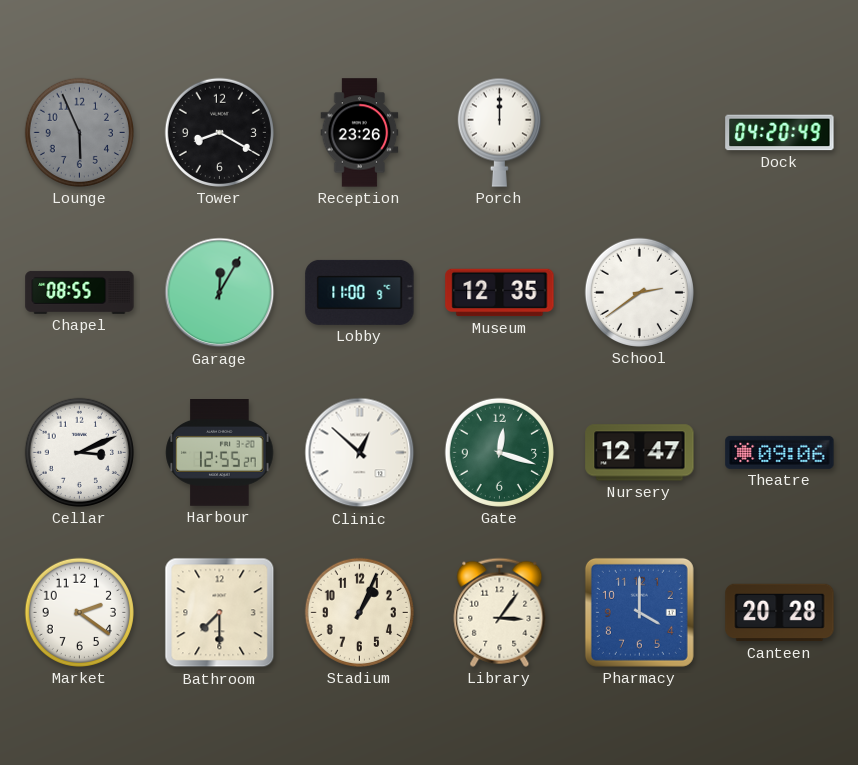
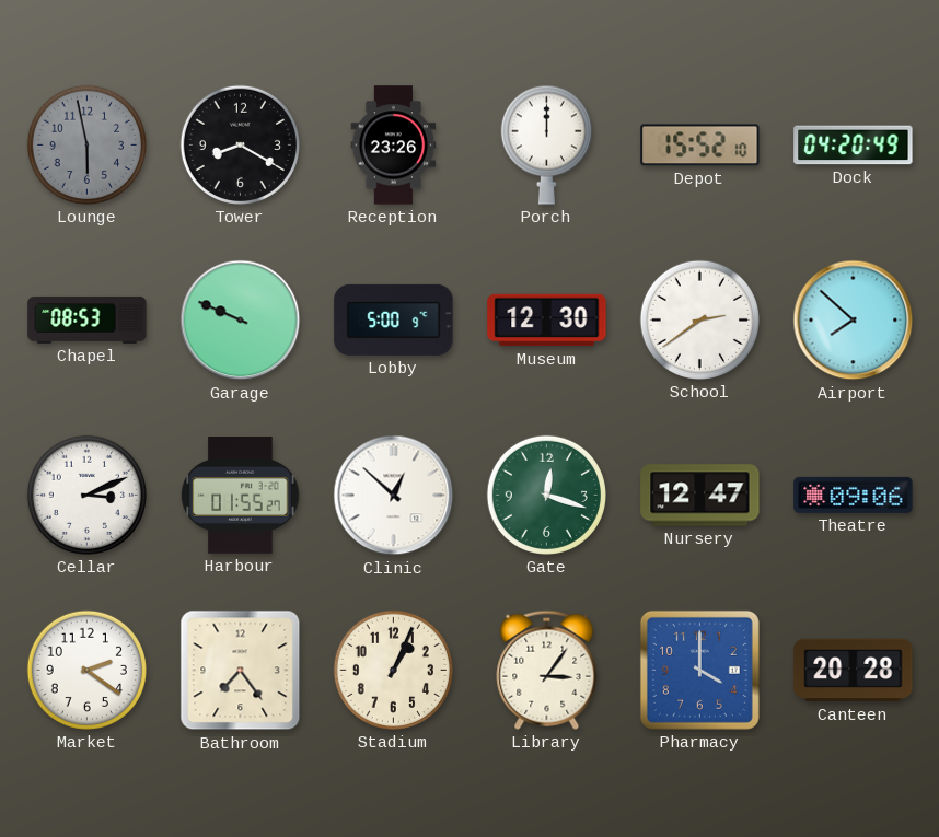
Lounge: 5:56 -> 5:58 (86, 144)
Depot: none -> 15:52 (700, 146)
Chapel: 08:55 -> 08:53 (88, 319)
Garage: 12:05 -> 9:49 (241, 321)
Lobby: 11:00 -> 5:00 (394, 319)
Museum: 12:35 -> 12:30 (547, 321)
Airport: none -> 7:52 (854, 321)
Harbour: 12:55 -> 01:55 (241, 496)
Bathroom: 7:30 -> 7:24 (241, 671)
